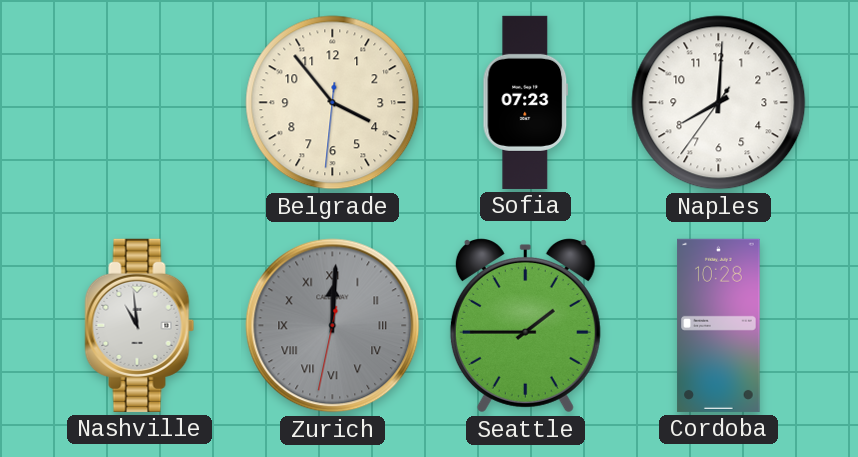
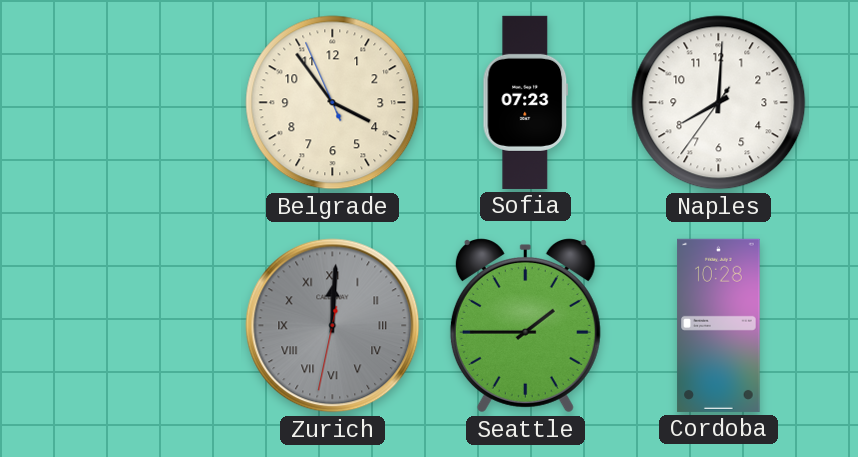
Belgrade: 3:53:31 -> 3:53:56 (333, 103)
Nashville: 10:59 -> none (140, 325)
